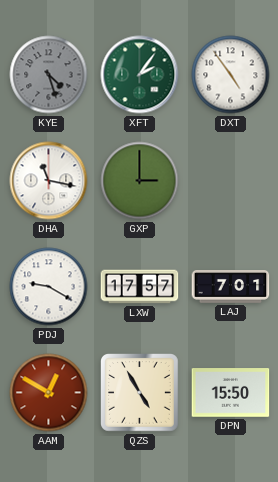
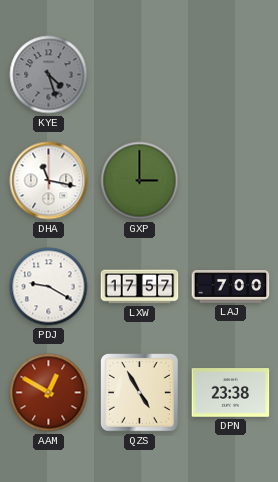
XFT: 2:06 -> none (140, 75)
DXT: 4:54 -> none (231, 75)
LAJ: 7:01 -> 7:00 (231, 287)
DPN: 15:50 -> 23:38 (231, 393)
